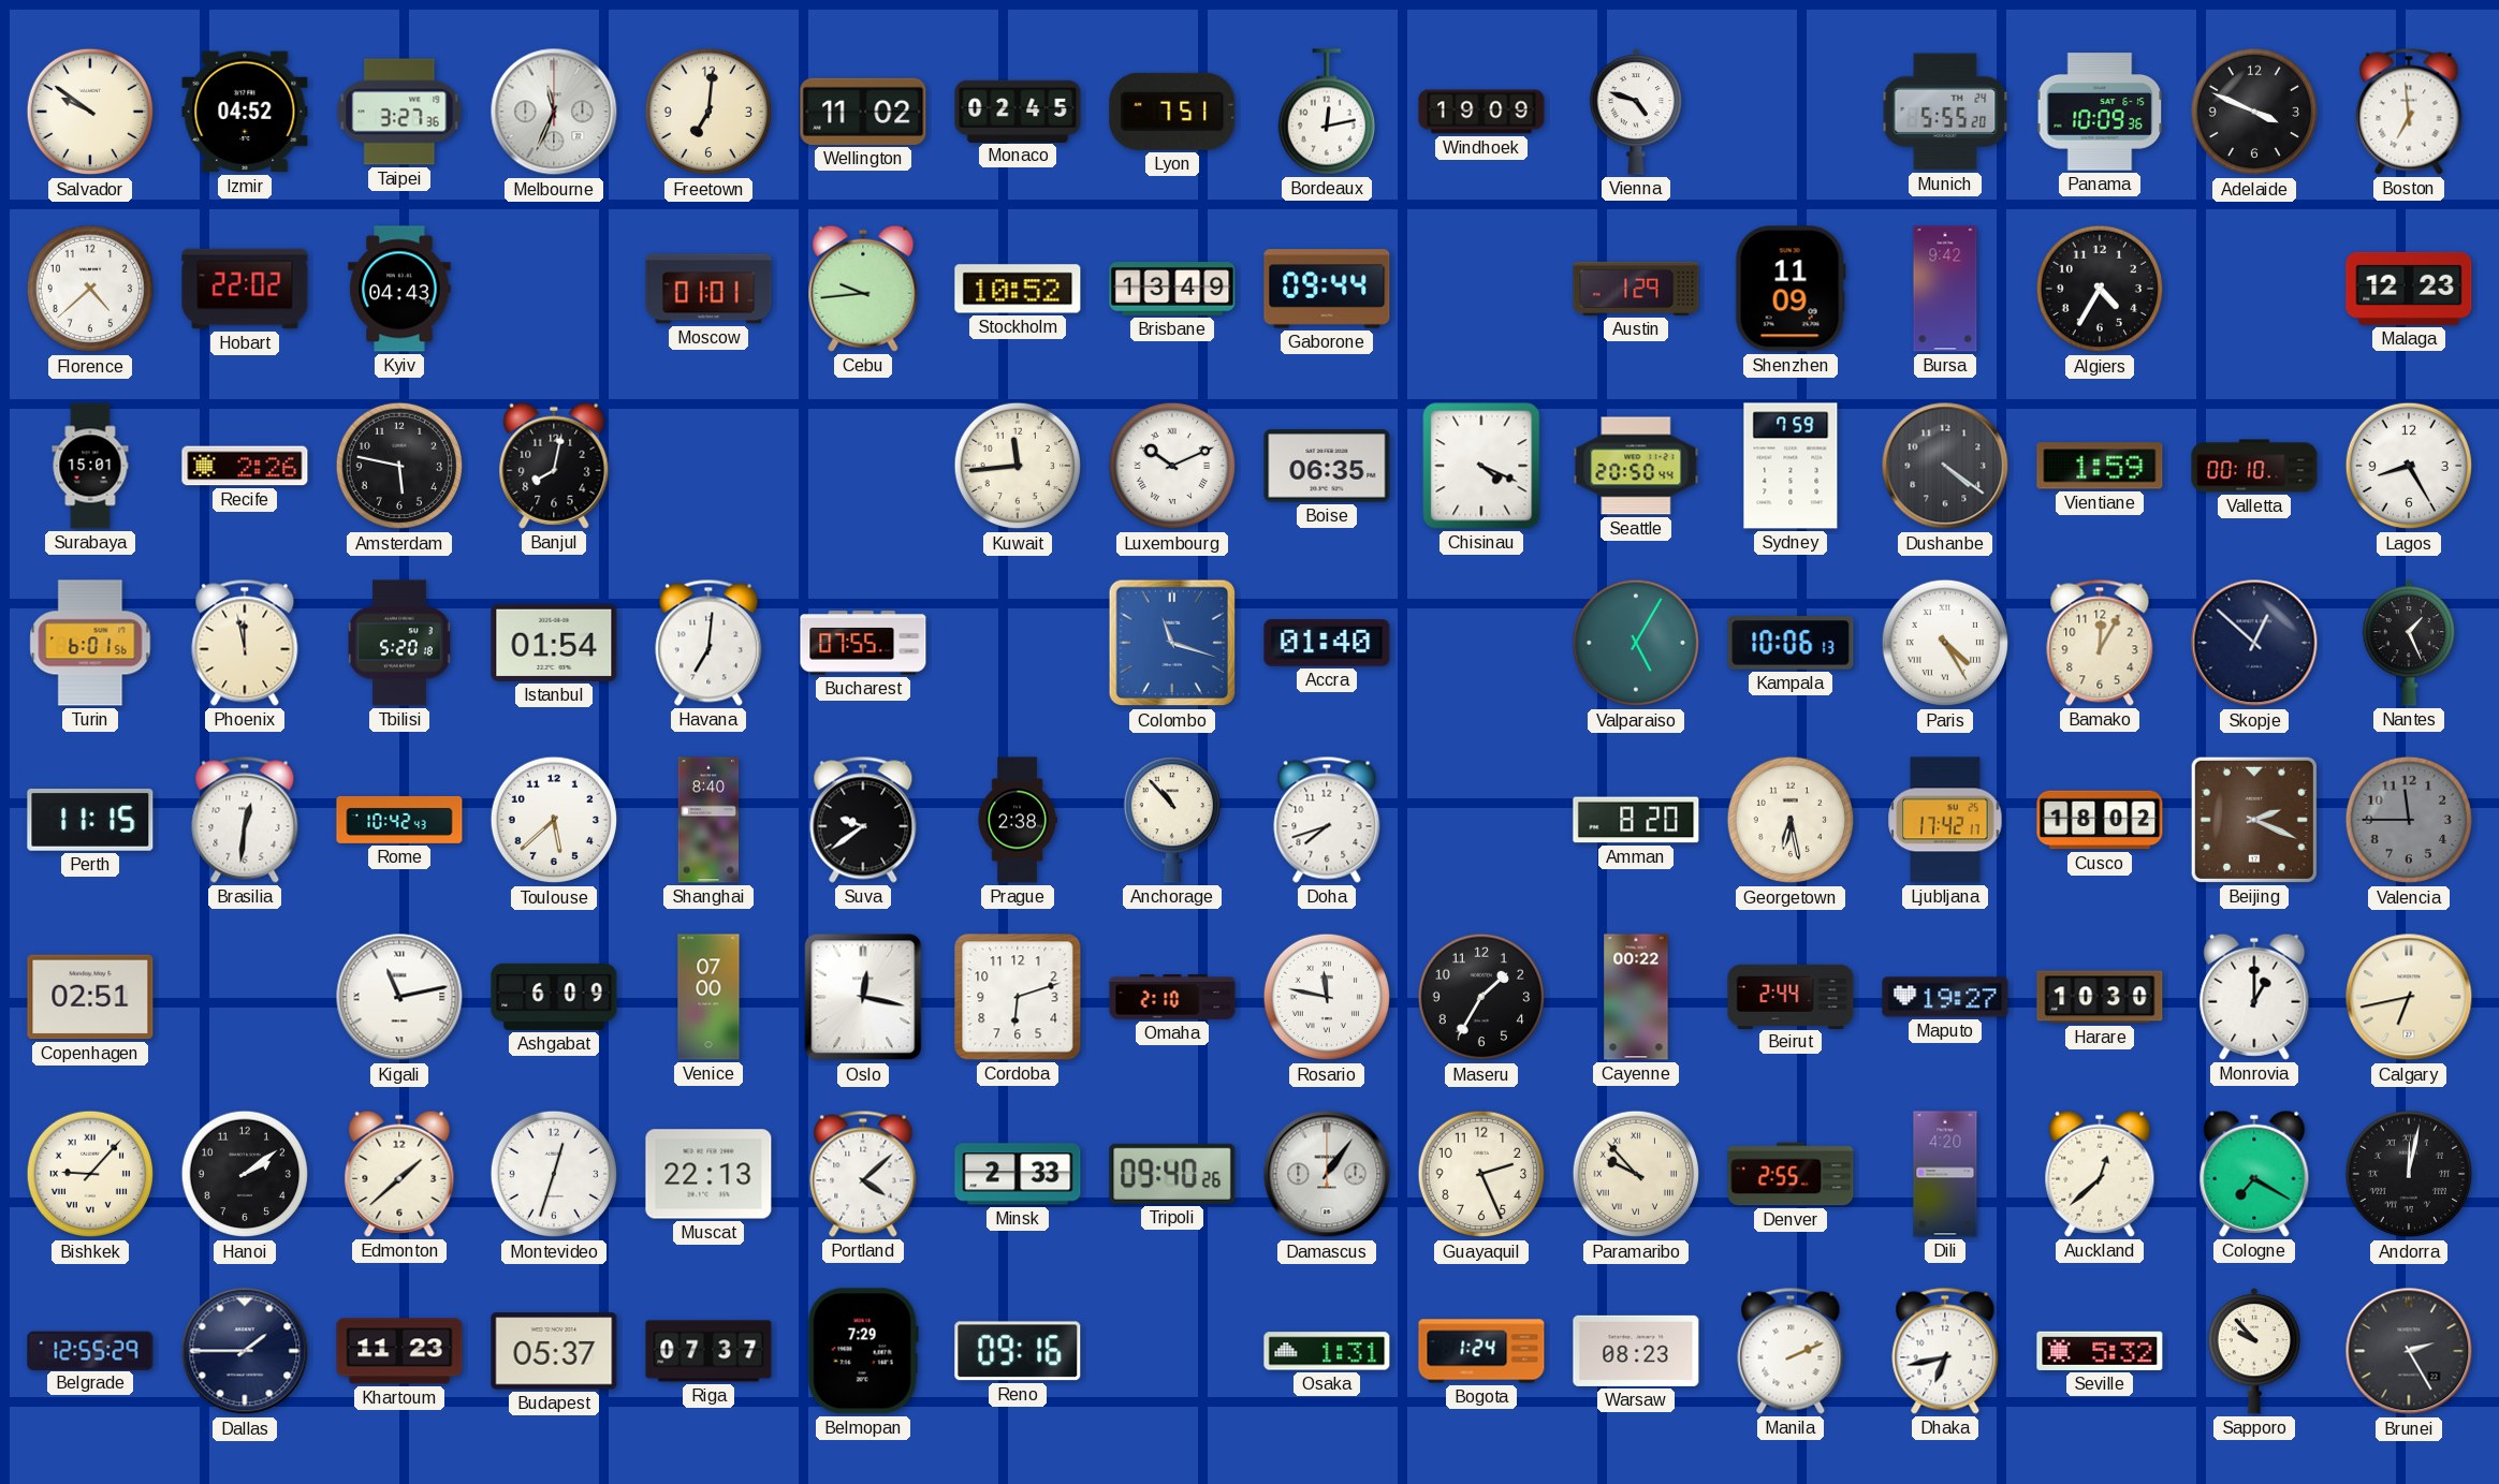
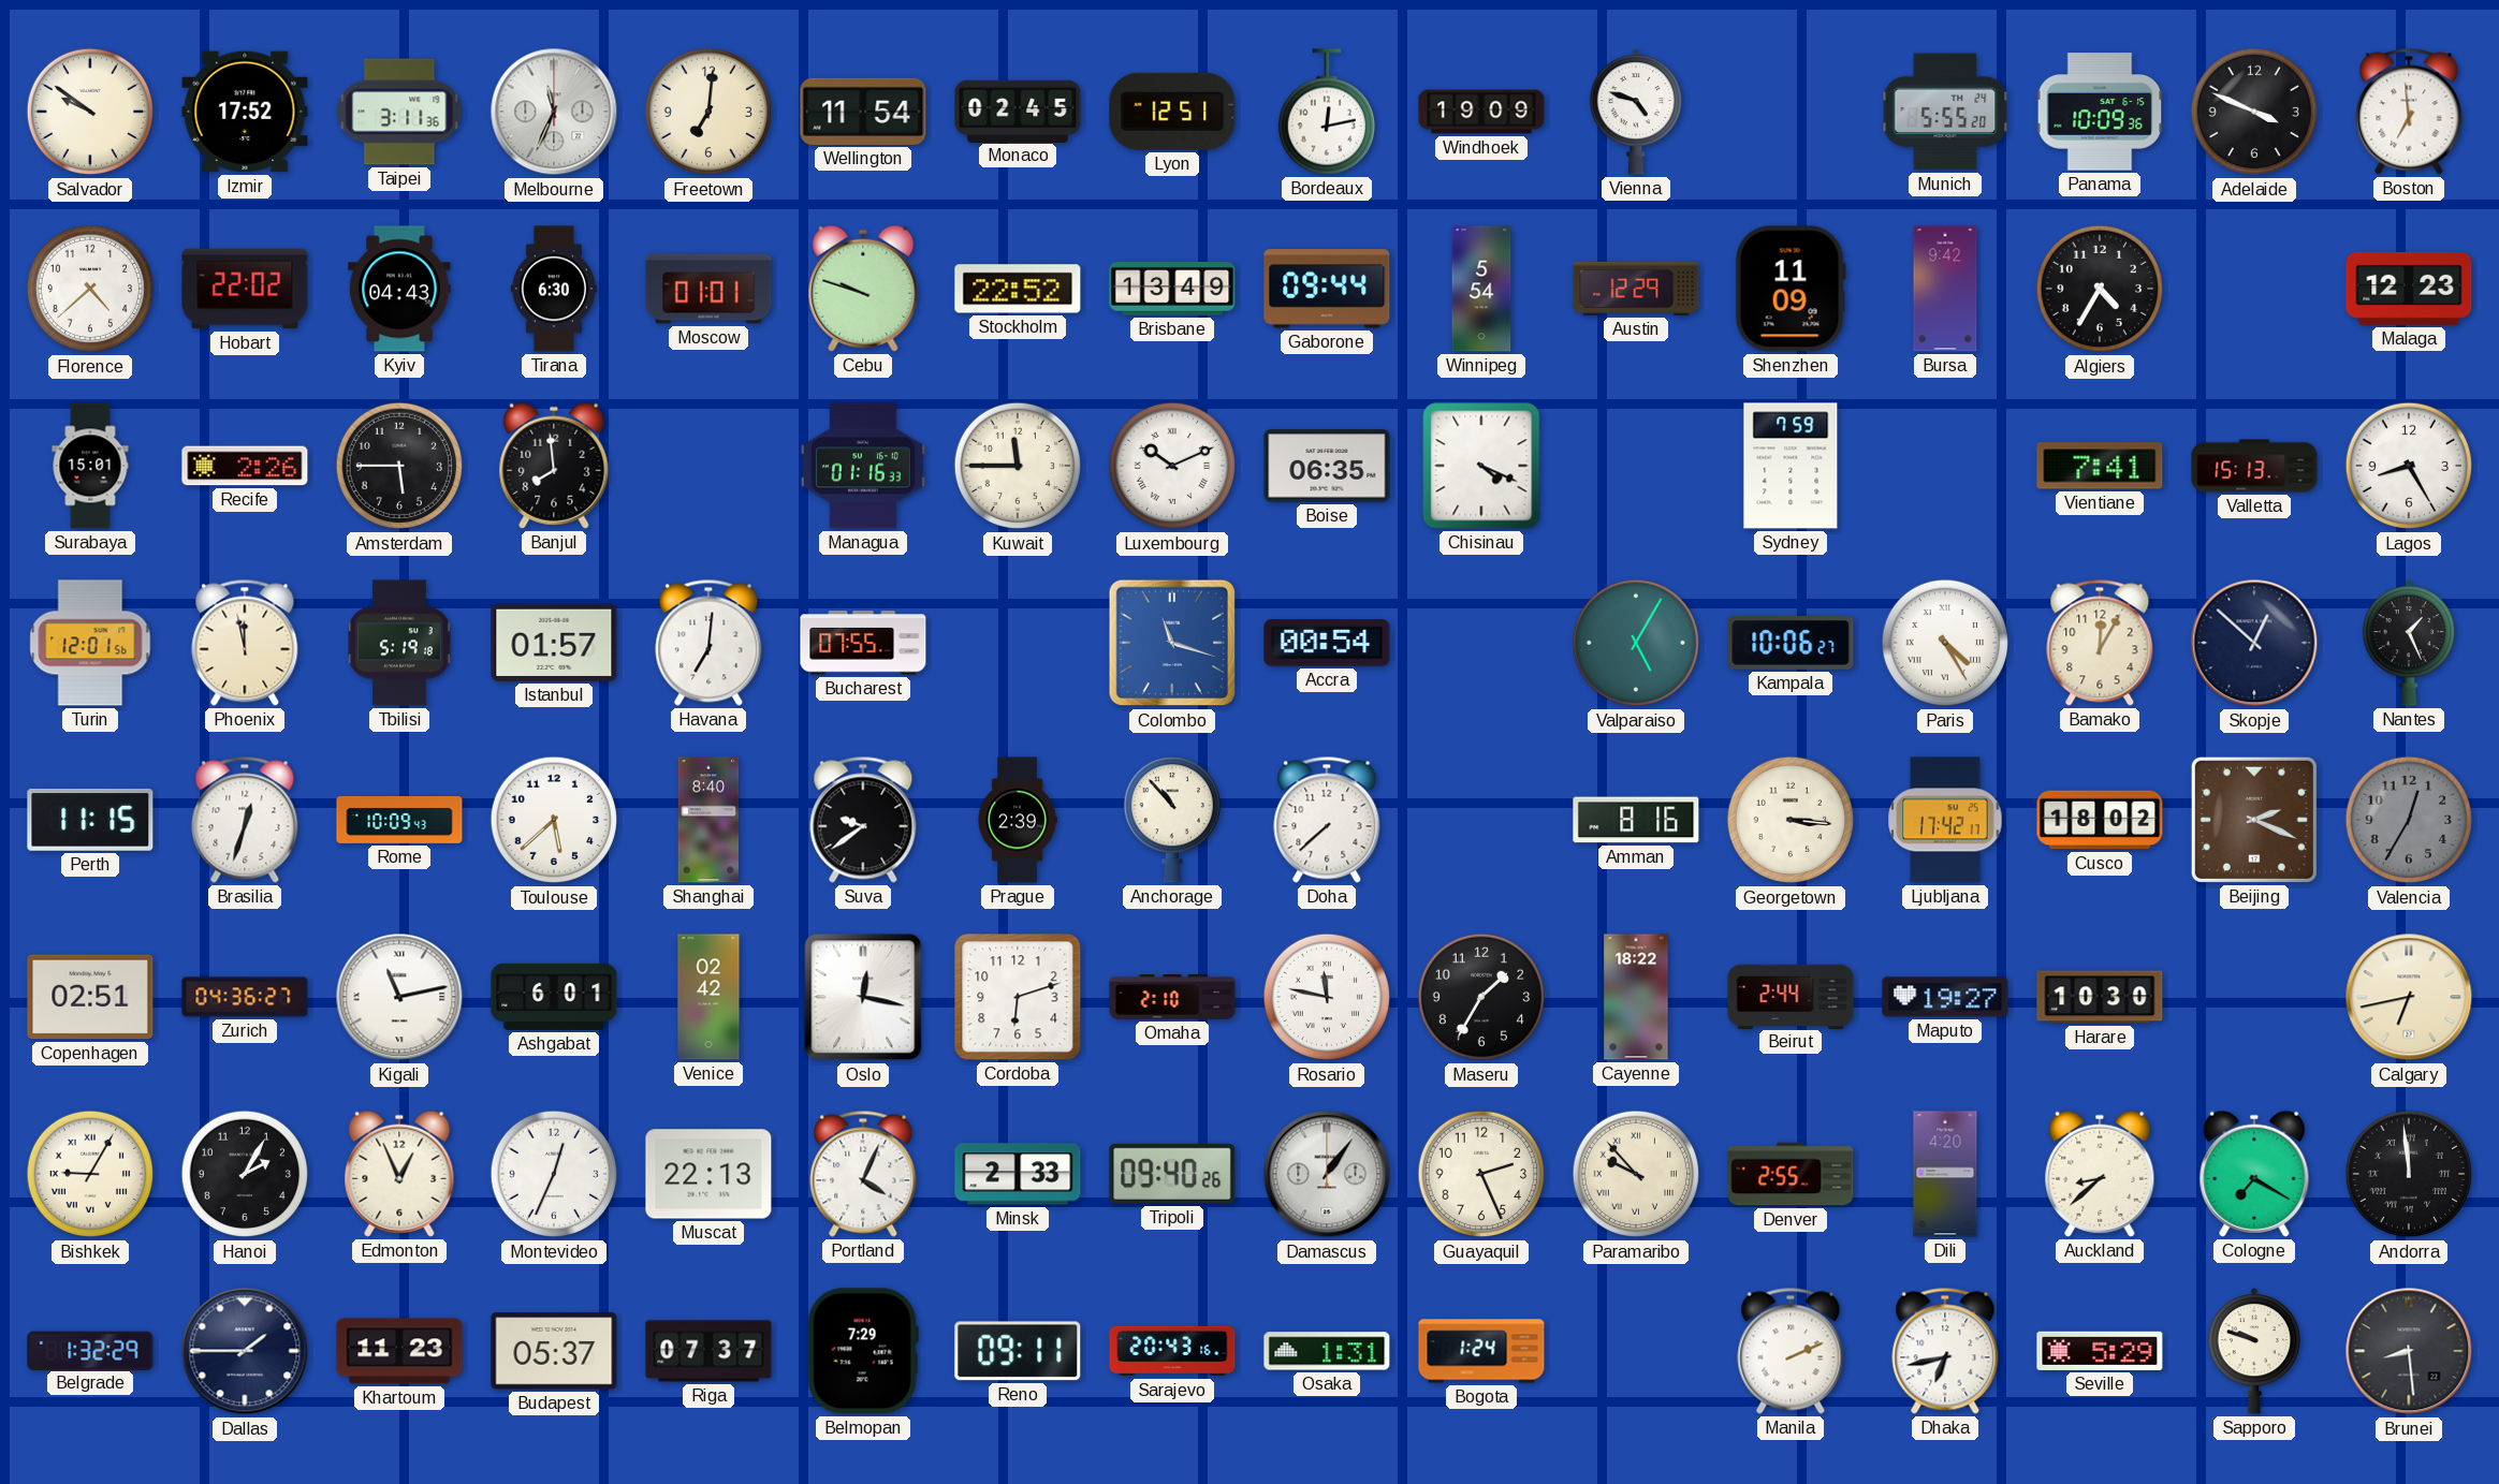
Izmir: 04:52 -> 17:52 (245, 112)
Taipei: 3:27 -> 3:11 (399, 112)
Wellington: 11:02 -> 11:54 (863, 112)
Lyon: 7:51 -> 12:51 (1172, 112)
Tirana: none -> 6:30 (553, 289)
Cebu: 9:44 -> 9:48 (863, 289)
Stockholm: 10:52 -> 22:52 (1018, 289)
Winnipeg: none -> 5:54 (1481, 289)
Austin: 1:29 -> 12:29 (1636, 289)
Amsterdam: 5:47 -> 5:45 (399, 466)
Banjul: 8:02 -> 7:59 (554, 466)
Managua: none -> 01:16 (863, 466)
Kuwait: 11:44 -> 11:45 (1018, 466)
Seattle: 20:50 -> none (1636, 466)
Dushanbe: 4:21 -> none (1945, 466)
Vientiane: 1:59 -> 7:41 (2100, 466)
Valletta: 00:10 -> 15:13 (2254, 466)
Turin: 6:01 -> 12:01 (90, 643)
Tbilisi: 5:20 -> 5:19 (399, 643)
Istanbul: 01:54 -> 01:57 (554, 643)
Accra: 01:40 -> 00:54 (1327, 643)
Kampala: 10:06:13 -> 10:06:27 (1791, 643)
Brasilia: 12:31 -> 12:33 (245, 820)
Rome: 10:42 -> 10:09 (399, 820)
Prague: 2:38 -> 2:39 (1018, 820)
Doha: 7:42 -> 7:38 (1327, 820)
Amman: 8:20 -> 8:16 (1636, 820)
Georgetown: 6:28 -> 3:16 (1791, 820)
Valencia: 11:45 -> 12:35 (2409, 820)
Zurich: none -> 04:36 (245, 997)
Ashgabat: 6:09 -> 6:01 (554, 997)
Venice: 07:00 -> 02:42 (708, 997)
Cayenne: 00:22 -> 18:22 (1636, 997)
Monrovia: 1:00 -> none (2254, 997)
Bishkek: 9:07 -> 9:05 (90, 1174)
Hanoi: 2:09 -> 2:05 (245, 1174)
Edmonton: 1:38 -> 12:56 (399, 1174)
Montevideo: 12:33 -> 12:34 (554, 1174)
Portland: 4:08 -> 4:04 (863, 1174)
Auckland: 12:38 -> 8:38 (2100, 1174)
Andorra: 12:02 -> 11:59 (2409, 1174)
Belgrade: 12:55 -> 1:32 (90, 1350)
Reno: 09:16 -> 09:11 (1018, 1351)
Sarajevo: none -> 20:43 (1172, 1351)
Warsaw: 08:23 -> none (1636, 1351)
Seville: 5:32 -> 5:29 (2100, 1351)
Sapporo: 9:53 -> 9:48 (2254, 1352)
Brunei: 2:25 -> 8:29 (2409, 1351)
